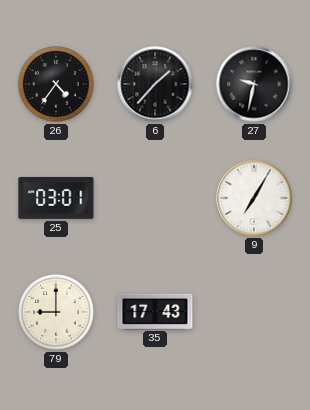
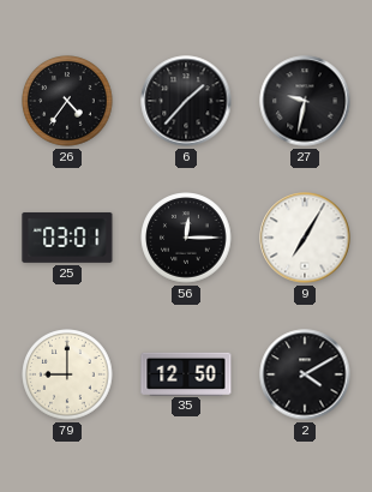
56: none -> 12:15 (186, 238)
35: 17:43 -> 12:50 (186, 373)
2: none -> 4:10 (305, 374)
